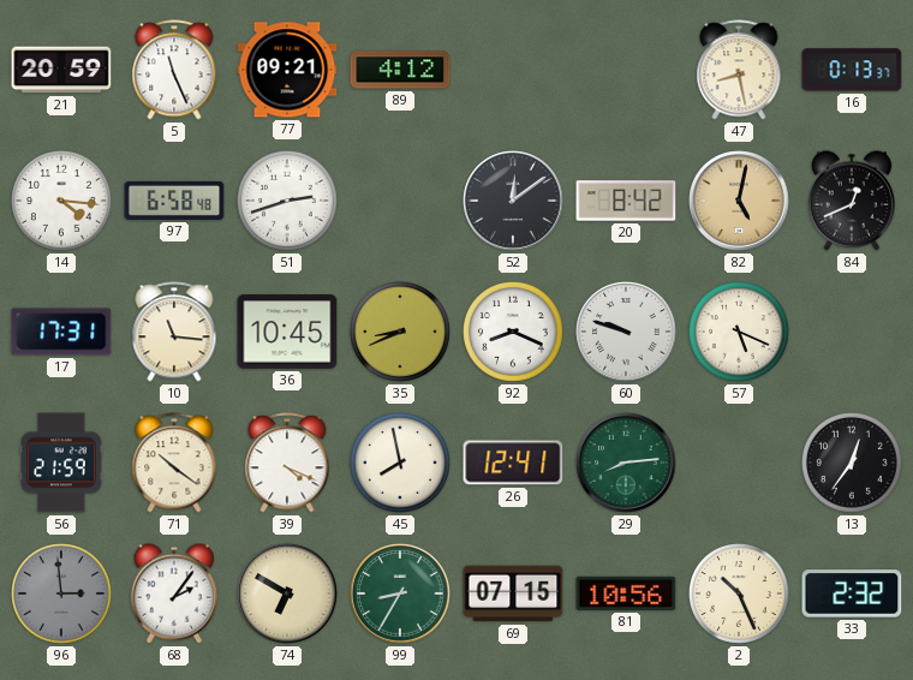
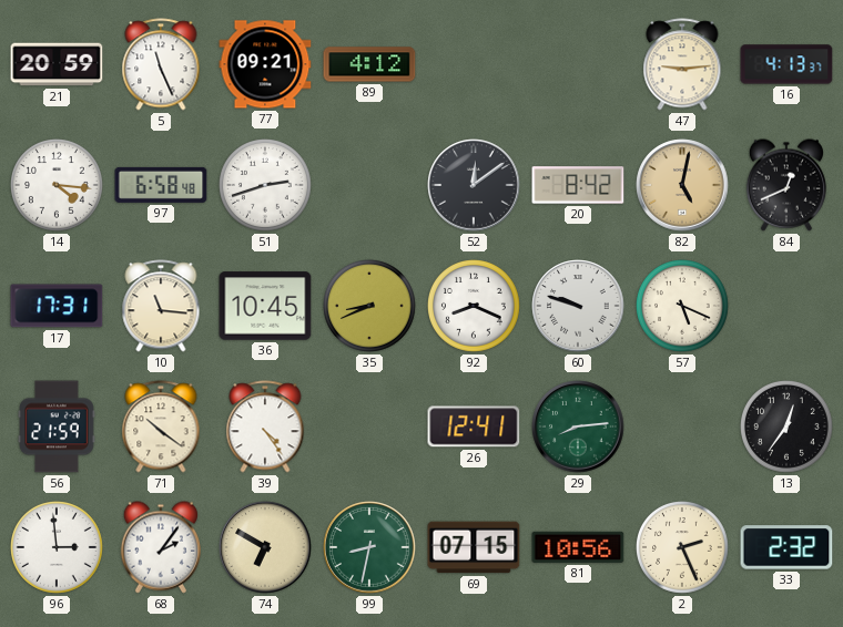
47: 8:28 -> 9:14 (682, 64)
16: 0:13 -> 4:13 (786, 64)
39: 4:19 -> 4:24 (265, 426)
45: 7:58 -> none (401, 464)
96 dial: grey -> white (58, 548)
99: 8:35 -> 8:32 (369, 547)
2: 10:26 -> 2:26 (683, 548)
